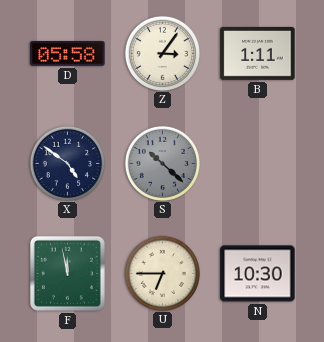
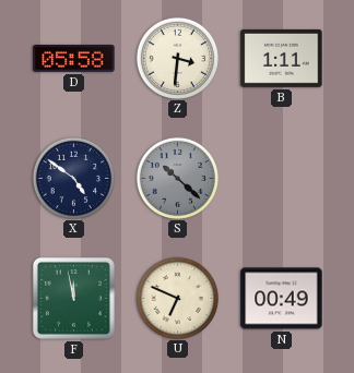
Z: 3:06 -> 3:31 (177, 58)
U: 6:45 -> 6:49 (177, 298)
N: 10:30 -> 00:49 (282, 299)
